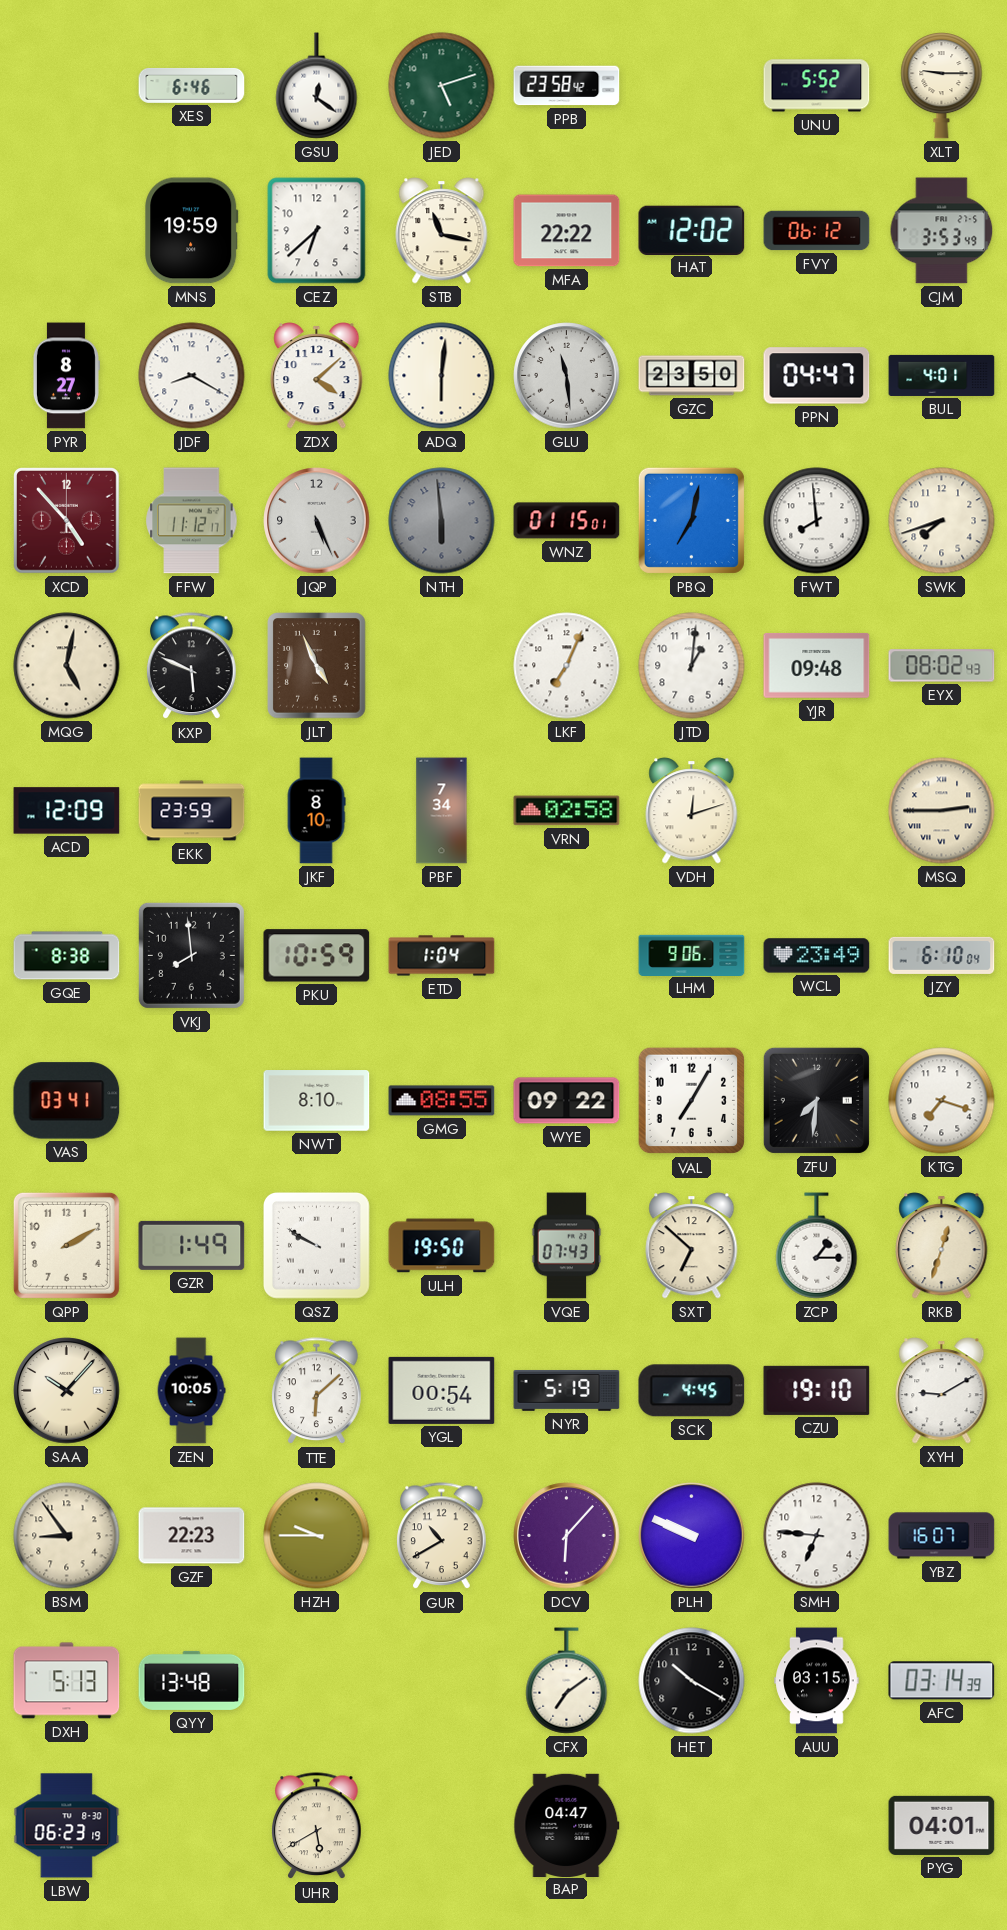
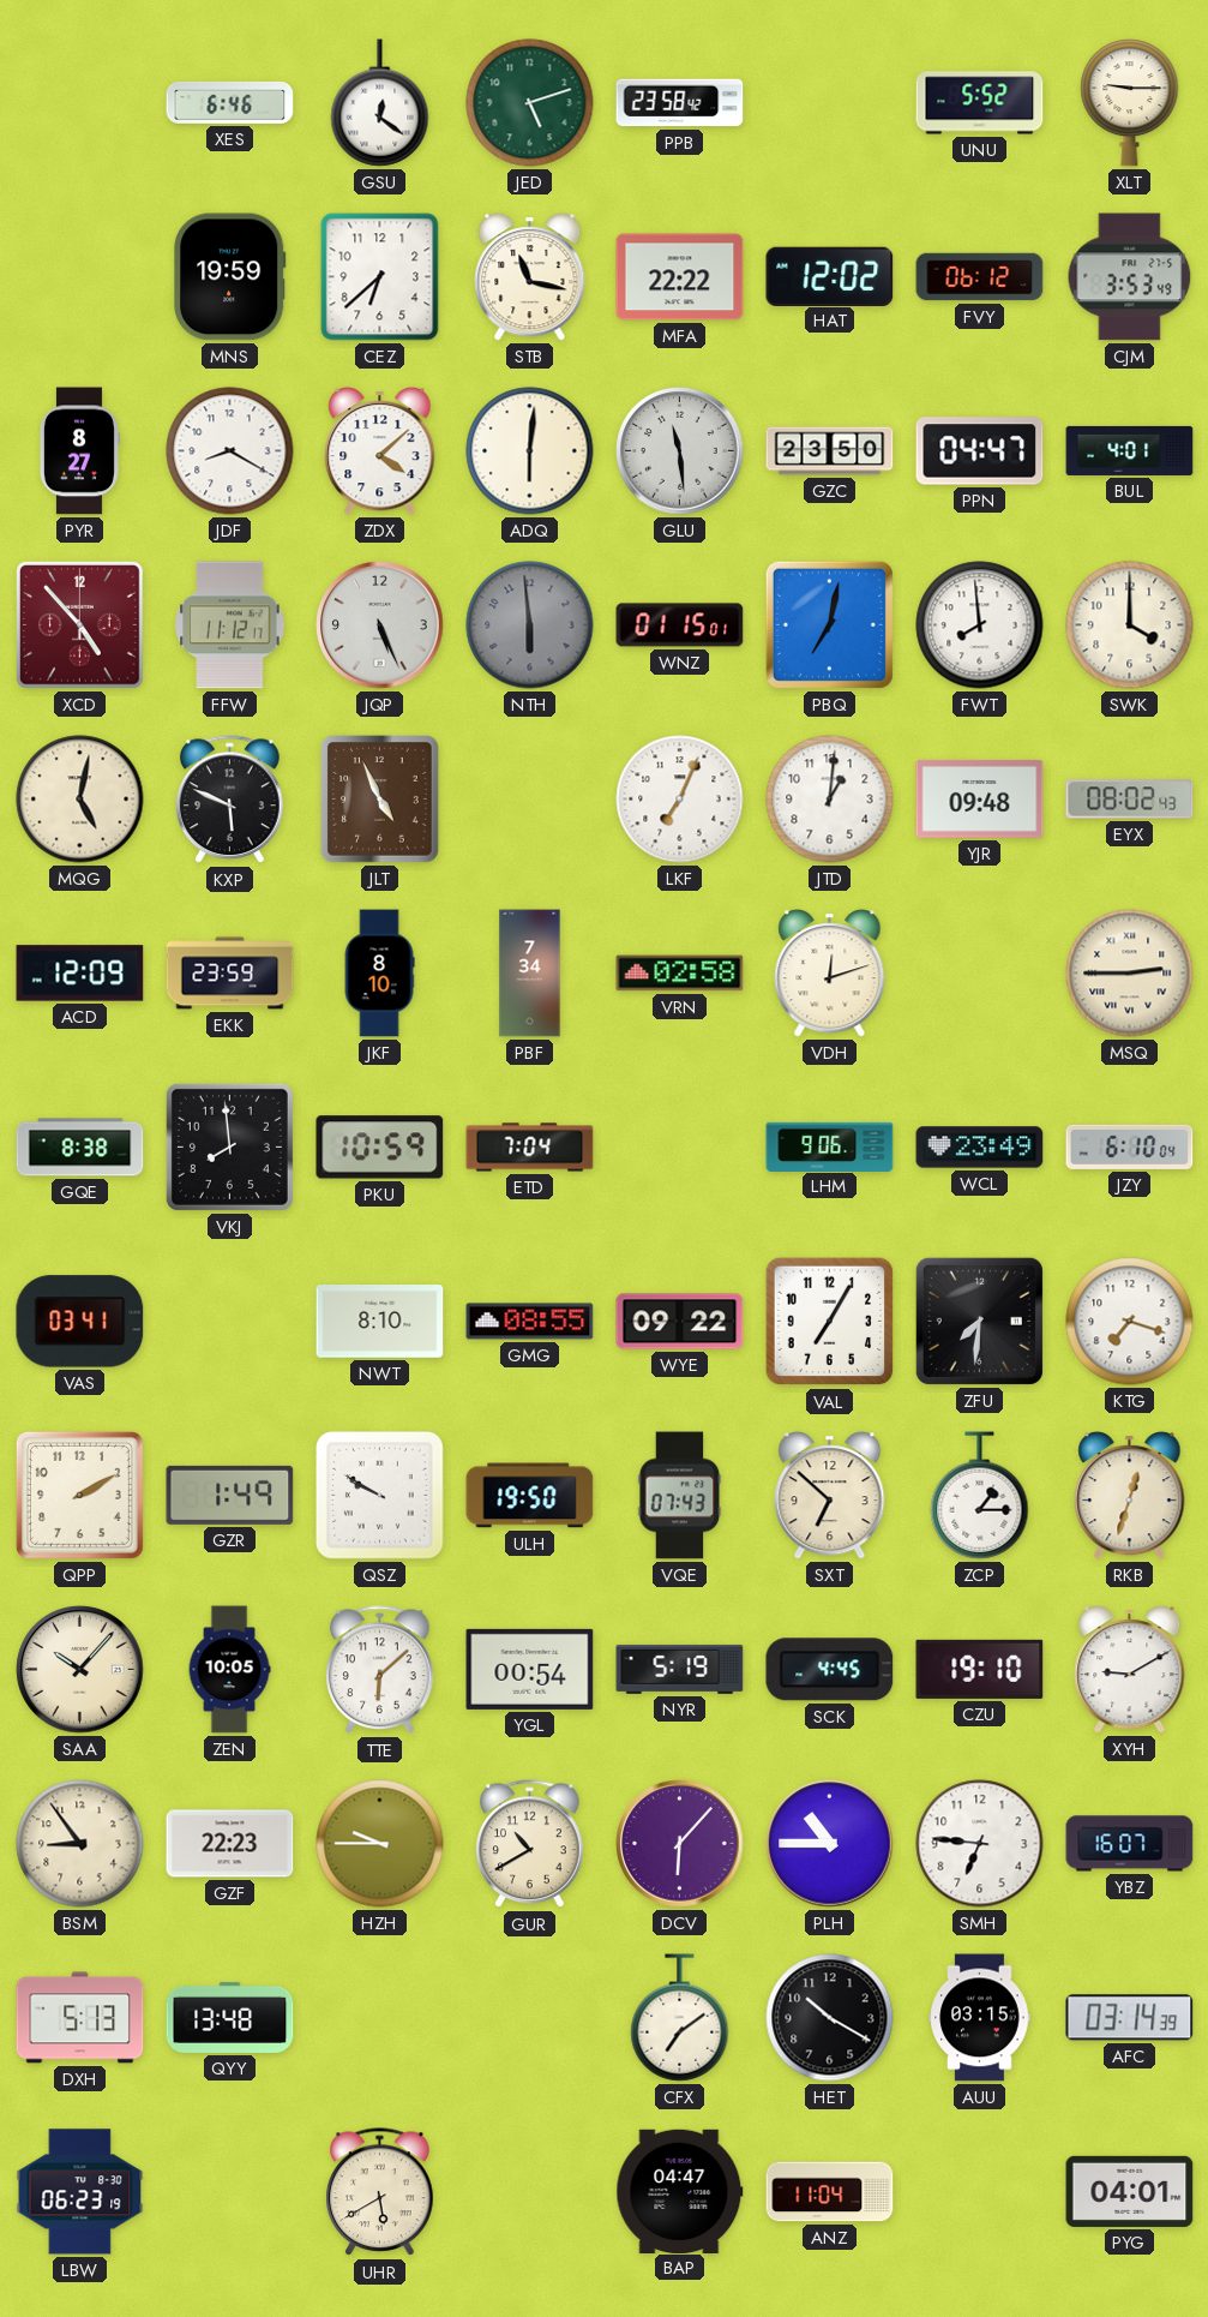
SWK: 7:42 -> 4:00 (1130, 625)
ETD: 1:04 -> 7:04 (530, 1148)
PLH: 9:49 -> 10:45 (830, 1844)
ANZ: none -> 11:04 (830, 2192)
